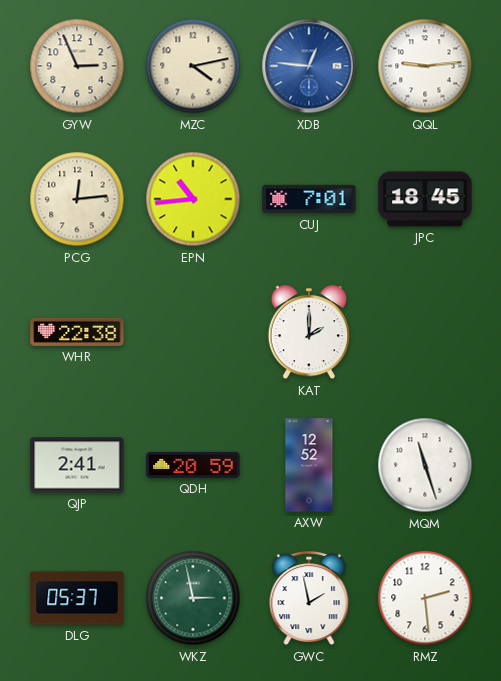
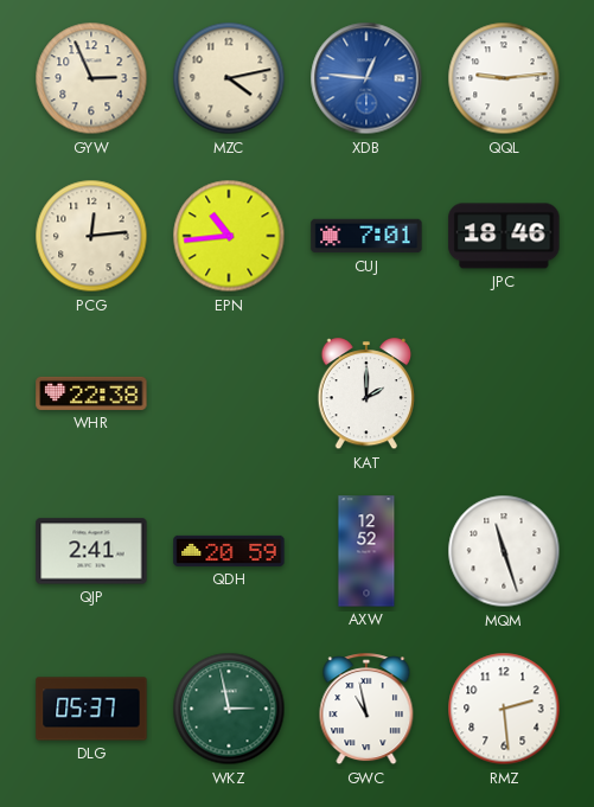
JPC: 18:45 -> 18:46 (504, 236)
GWC: 1:58 -> 10:58 (366, 710)
